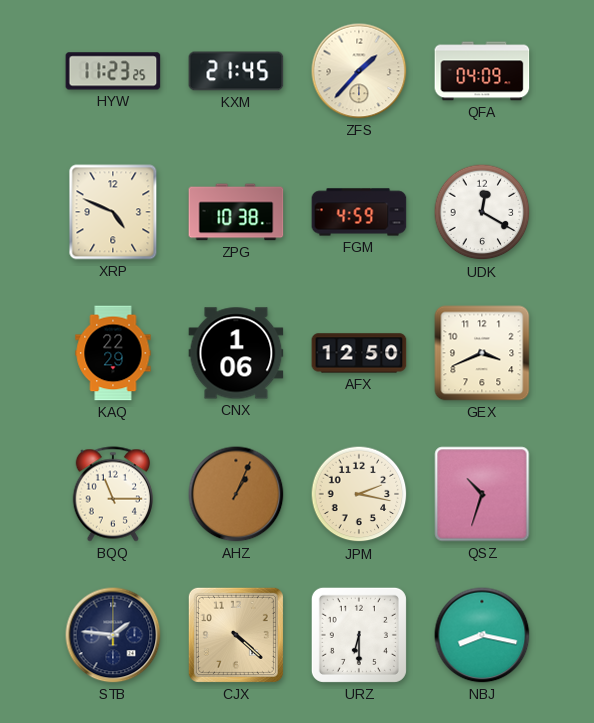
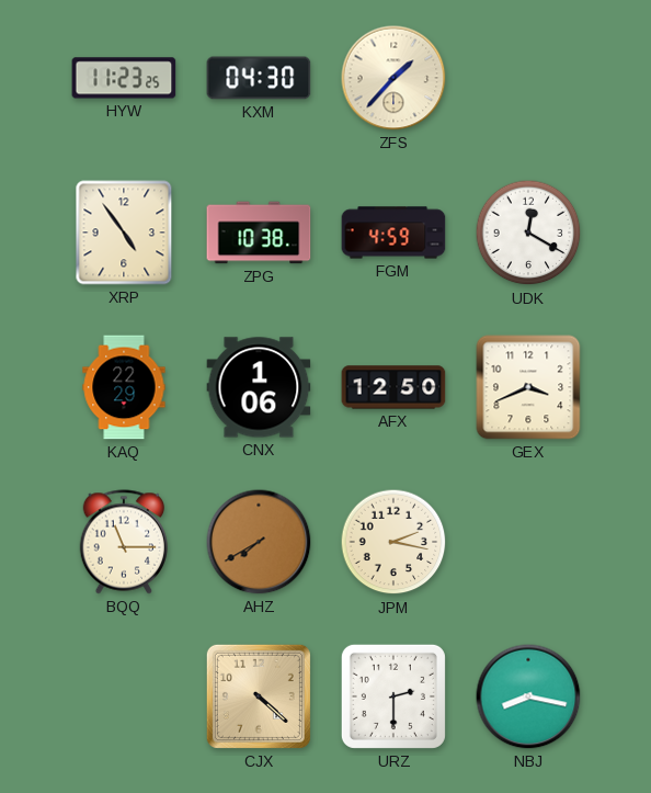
KXM: 21:45 -> 04:30 (259, 78)
QFA: 04:09 -> none (482, 71)
XRP: 4:49 -> 4:54 (124, 233)
AHZ: 1:04 -> 7:40 (259, 542)
QSZ: 10:33 -> none (482, 494)
STB: 1:46 -> none (113, 635)
URZ: 6:30 -> 2:30 (393, 696)
